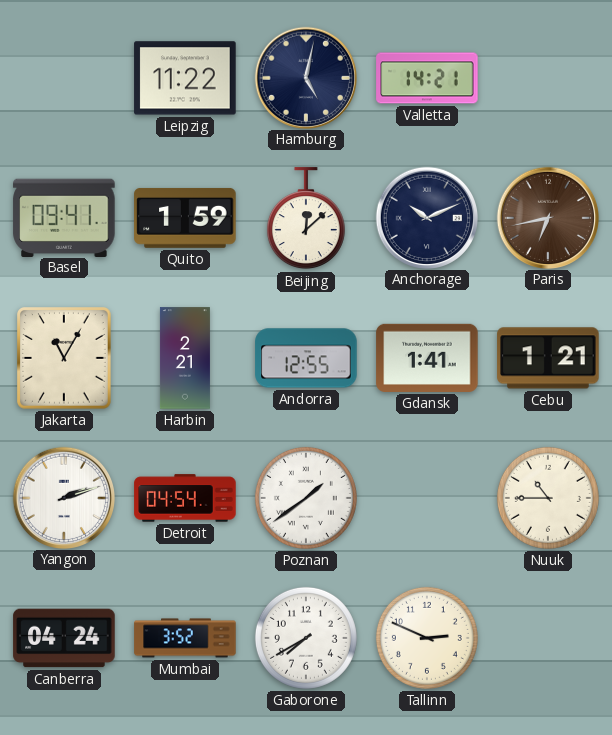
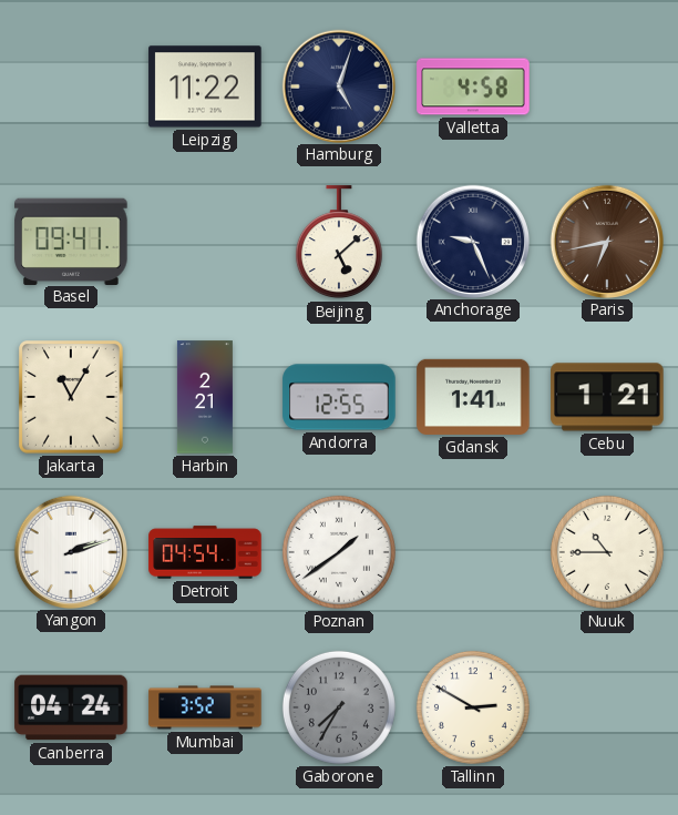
Hamburg: 5:02 -> 5:03 (338, 85)
Valletta: 14:21 -> 4:58 (473, 86)
Quito: 1:59 -> none (185, 218)
Beijing: 12:08 -> 5:08 (339, 243)
Anchorage: 10:11 -> 9:26 (472, 241)
Gaborone: 7:40 -> 7:35 (339, 707)
Gaborone dial: white -> grey (339, 707)
Tallinn: 2:49 -> 2:50 (473, 707)
